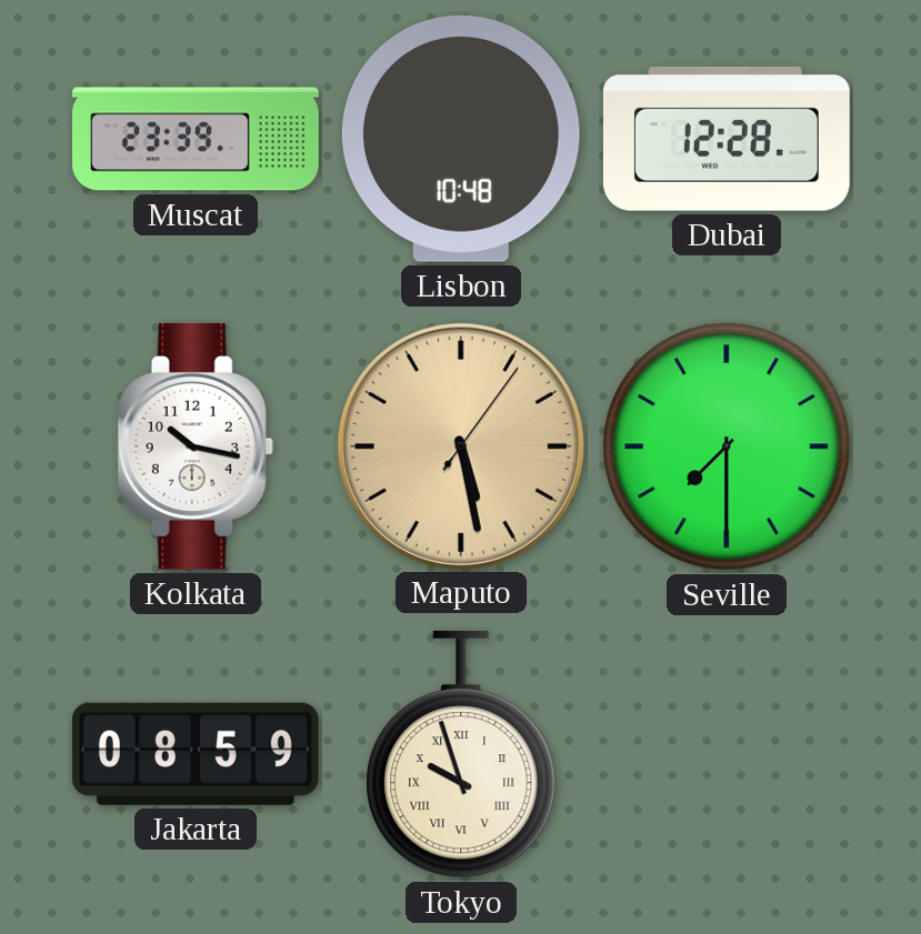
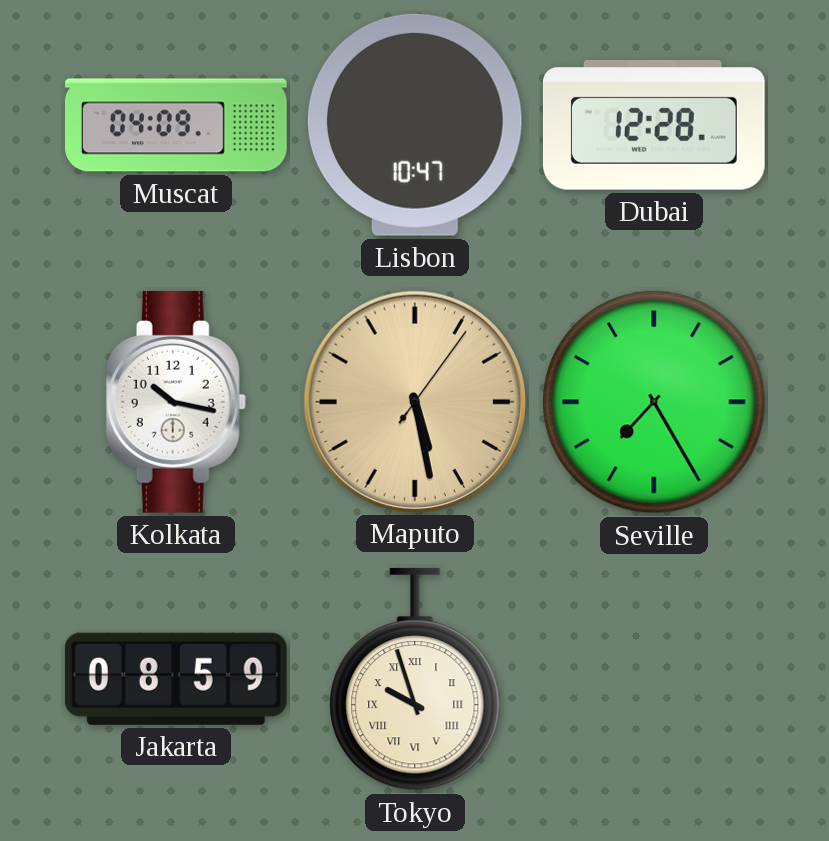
Muscat: 23:39 -> 04:09 (177, 125)
Lisbon: 10:48 -> 10:47 (415, 125)
Seville: 7:30 -> 7:25 (654, 402)
